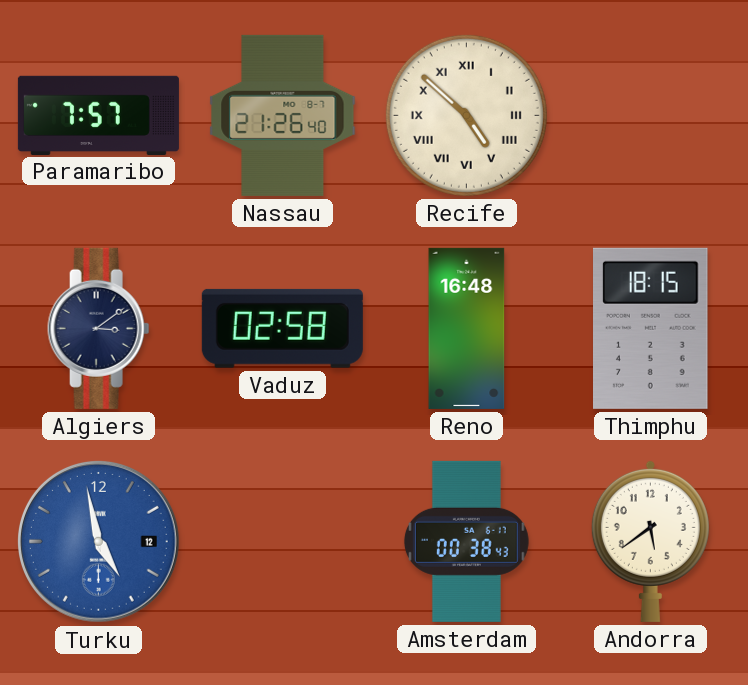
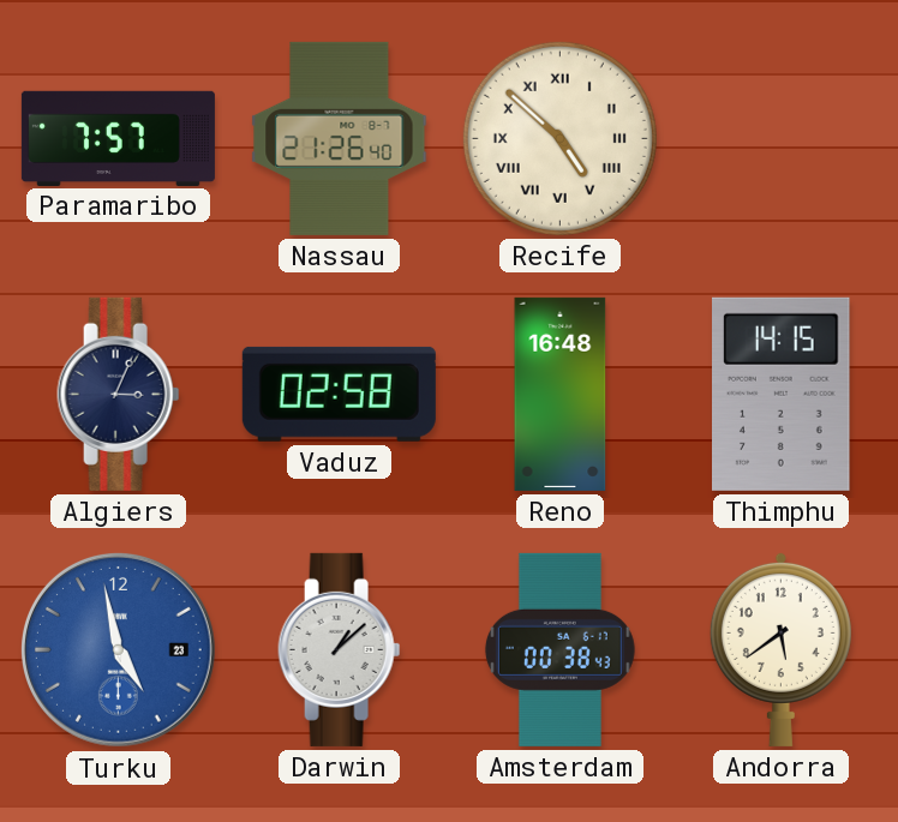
Algiers: 3:09 -> 3:04 (119, 394)
Thimphu: 18:15 -> 14:15 (782, 394)
Turku date: 12 -> 23 (118, 649)
Darwin: none -> 1:08 (340, 649)
